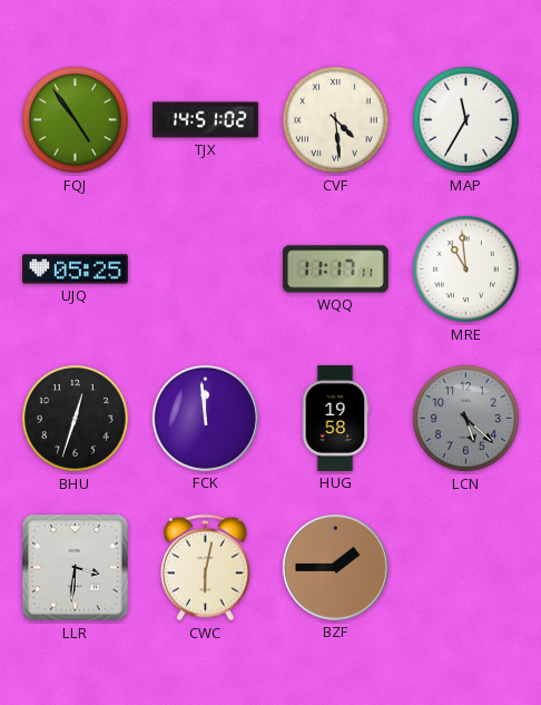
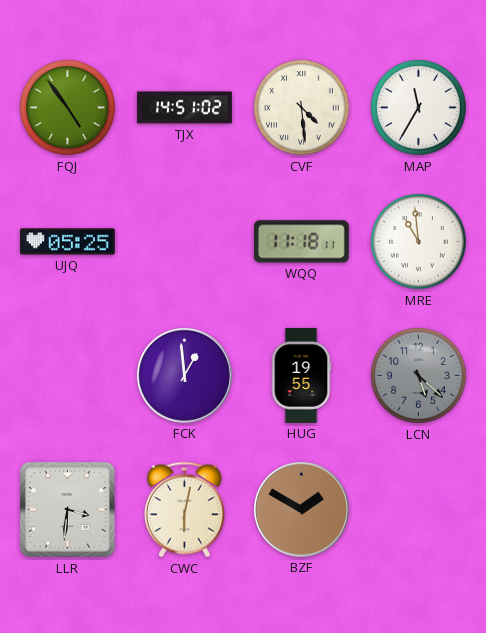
WQQ: 11:17 -> 11:18 (301, 242)
BHU: 12:33 -> none (76, 419)
FCK: 11:59 -> 12:59 (184, 375)
HUG: 19:58 -> 19:55 (301, 375)
BZF: 1:45 -> 1:50 (301, 509)
